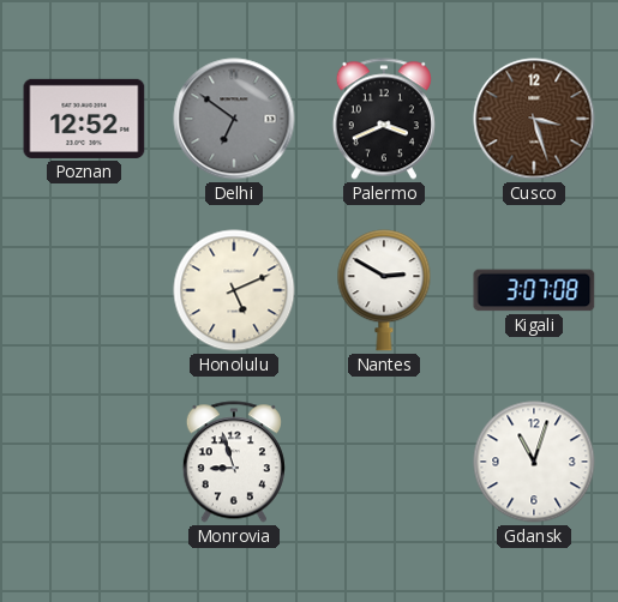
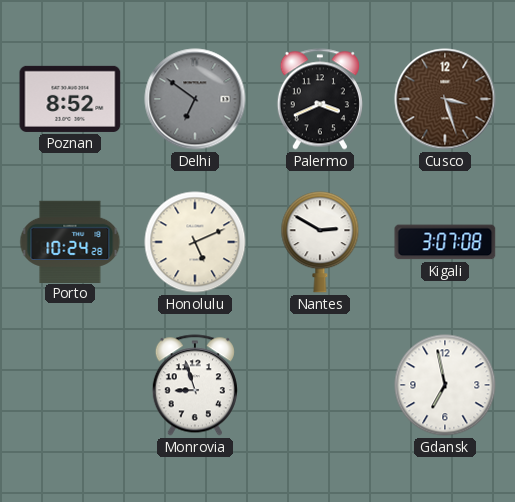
Poznan: 12:52 -> 8:52 (70, 99)
Porto: none -> 10:24 (70, 241)
Gdansk: 11:03 -> 6:58 (445, 385)
